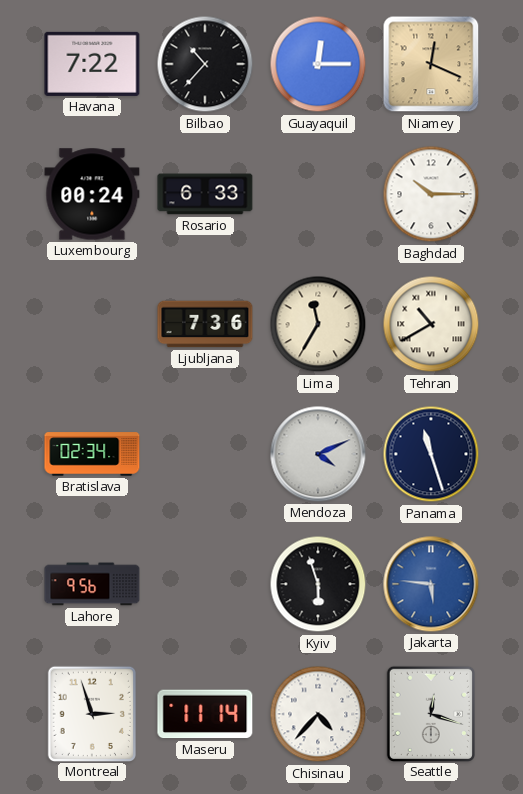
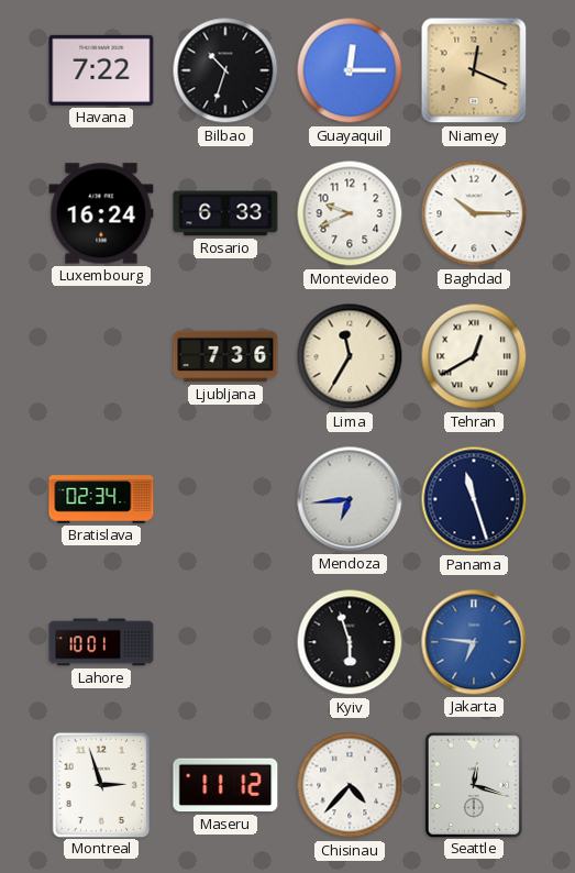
Bilbao: 10:37 -> 10:33 (225, 70)
Luxembourg: 00:24 -> 16:24 (101, 213)
Montevideo: none -> 9:41 (350, 213)
Tehran: 10:40 -> 12:40 (474, 356)
Mendoza: 4:11 -> 6:44 (350, 499)
Lahore: 9:56 -> 10:01 (101, 642)
Jakarta: 5:46 -> 6:46 (474, 642)
Maseru: 11:14 -> 11:12 (225, 785)
